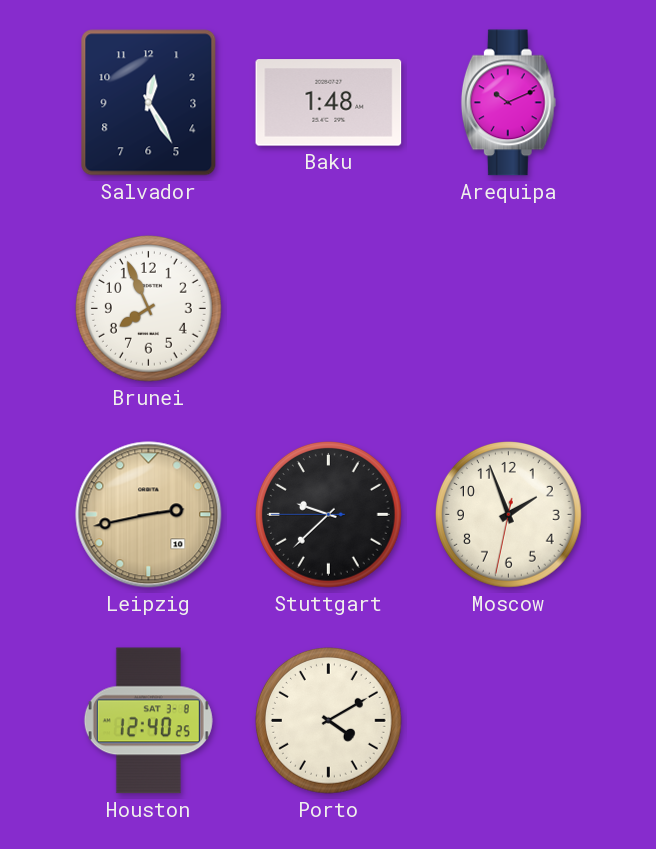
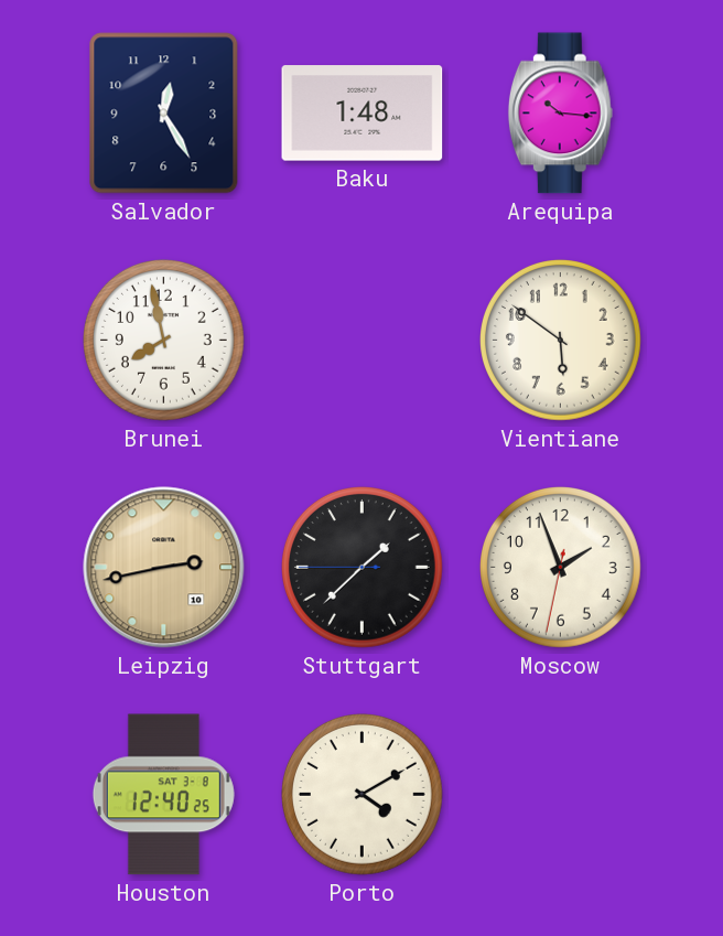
Arequipa: 10:11 -> 10:16 (560, 114)
Brunei: 7:56 -> 7:58 (164, 341)
Vientiane: none -> 5:51 (561, 341)
Stuttgart: 9:37 -> 1:37 (363, 568)
